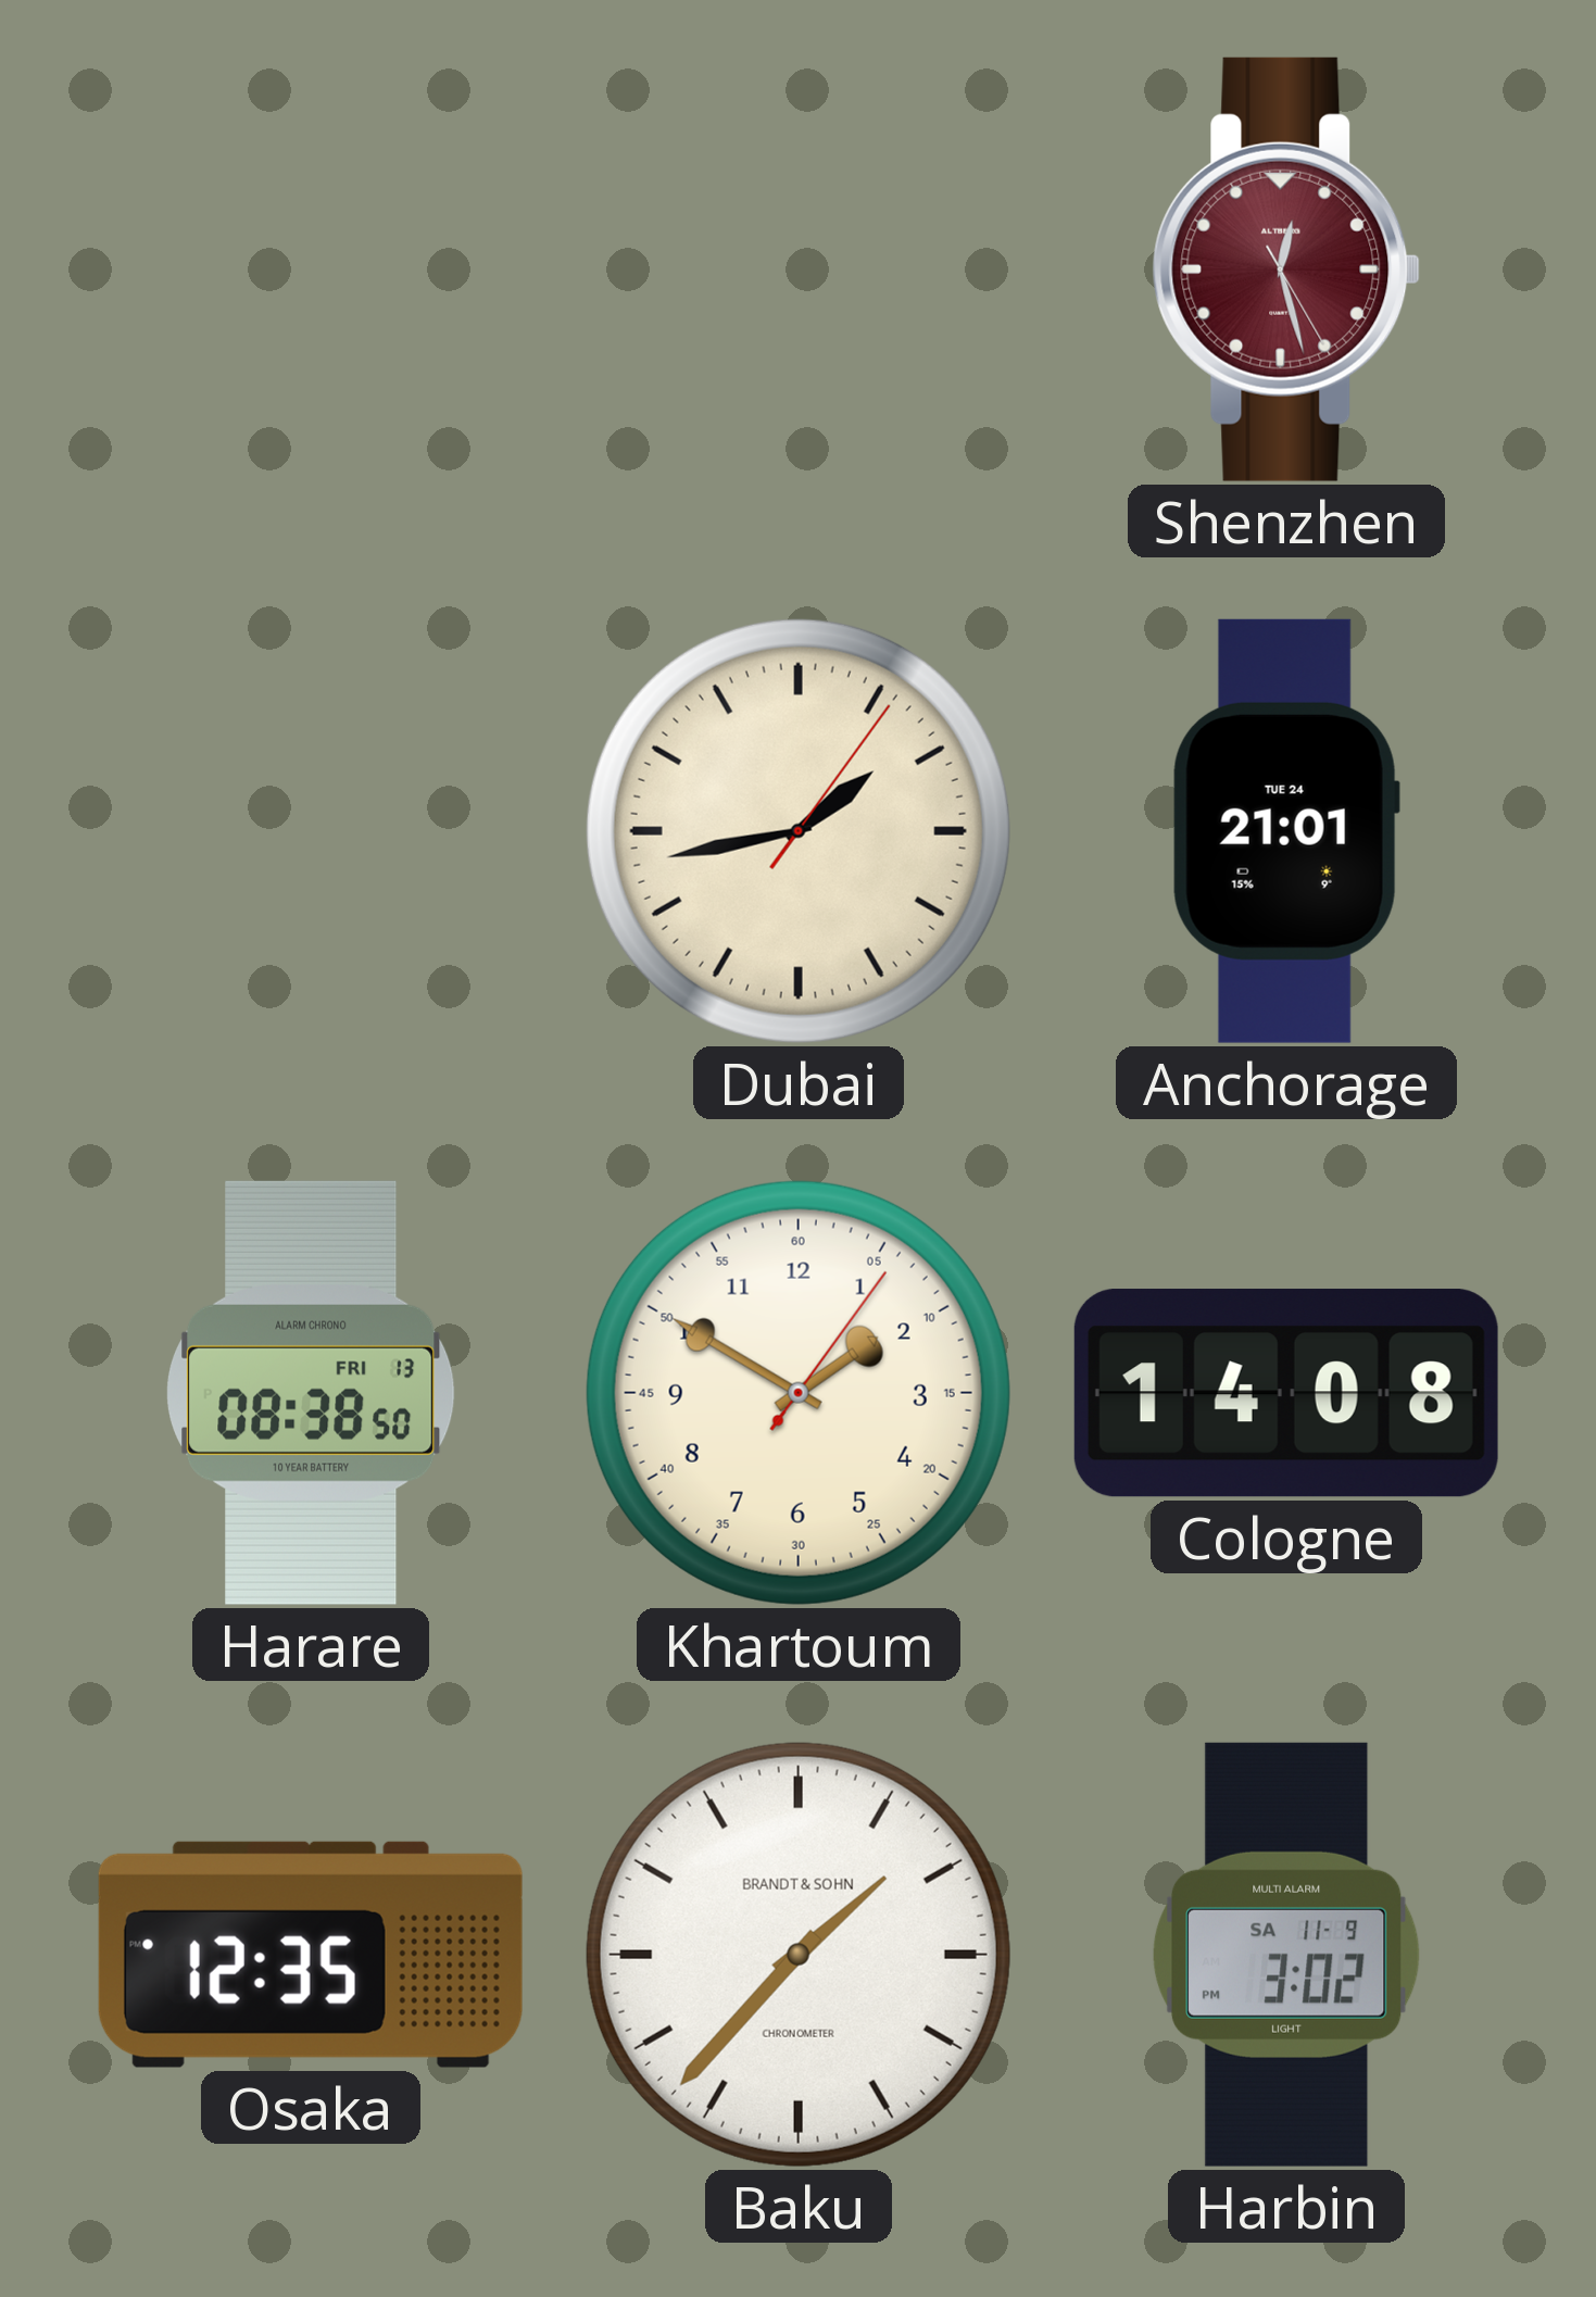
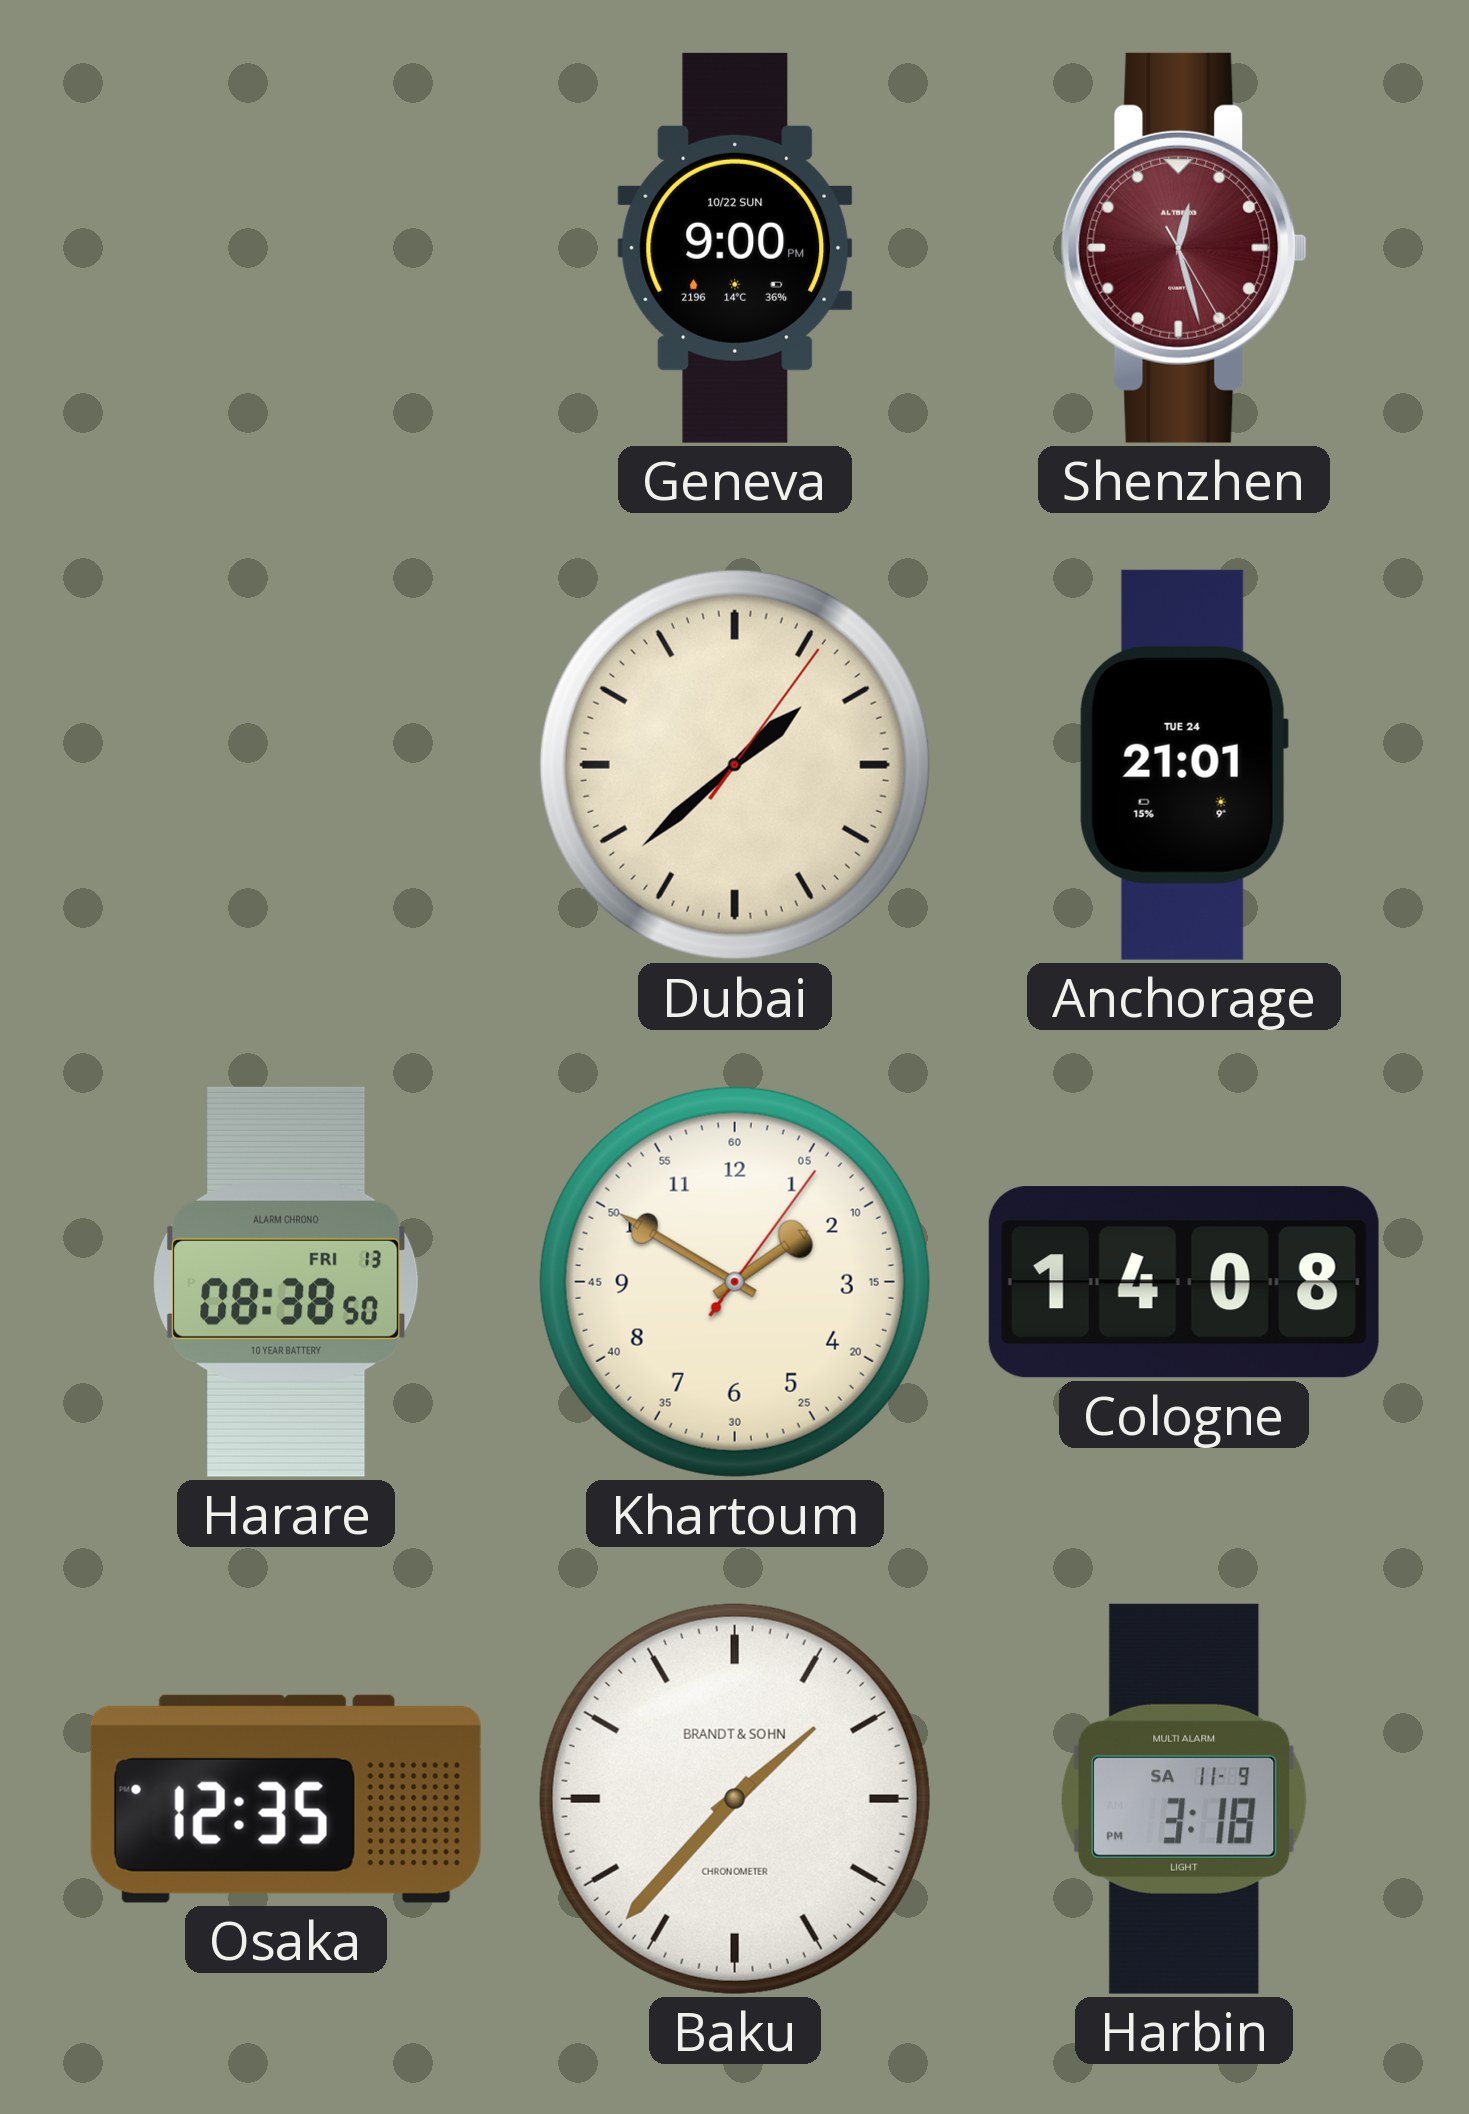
Geneva: none -> 9:00 (735, 248)
Dubai: 1:43 -> 1:38 (735, 765)
Harbin: 3:02 -> 3:18 (1184, 1799)
